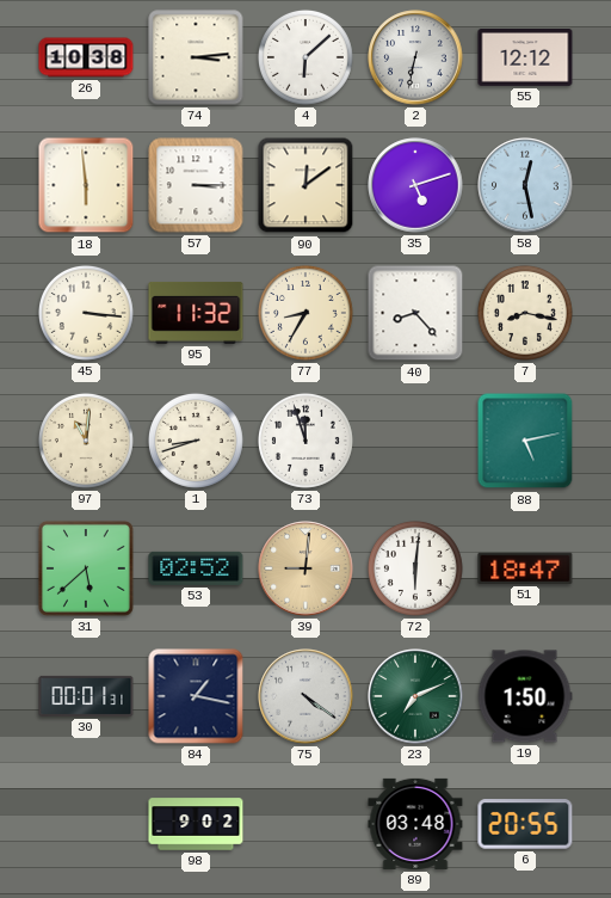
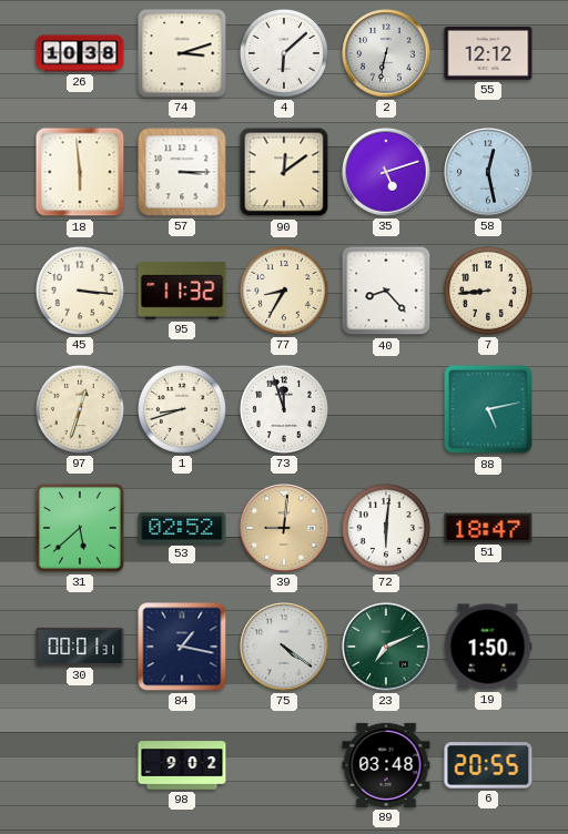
74: 3:14 -> 3:12 (182, 53)
7: 8:17 -> 8:44 (488, 291)
97: 11:01 -> 12:33 (80, 409)
